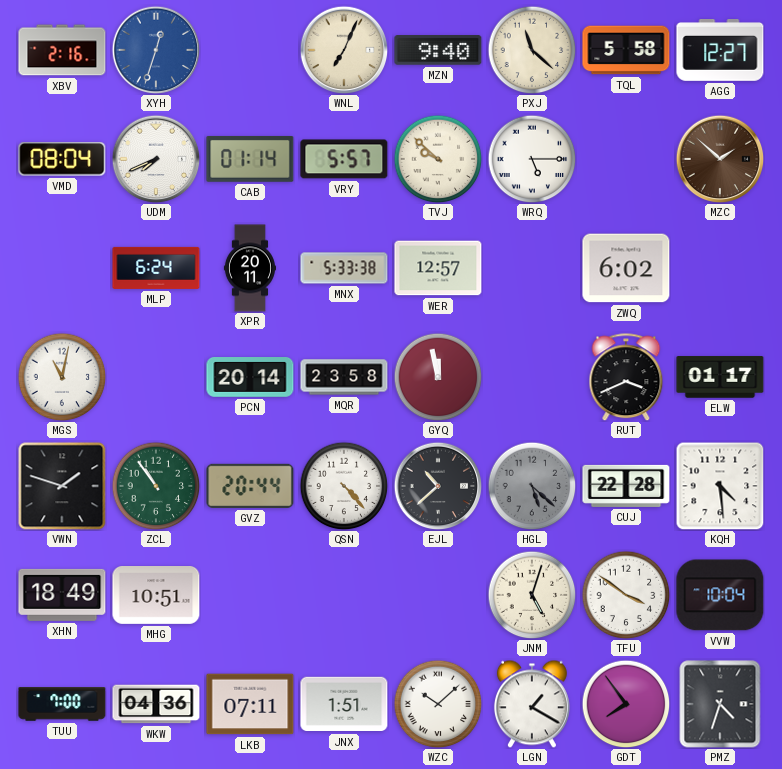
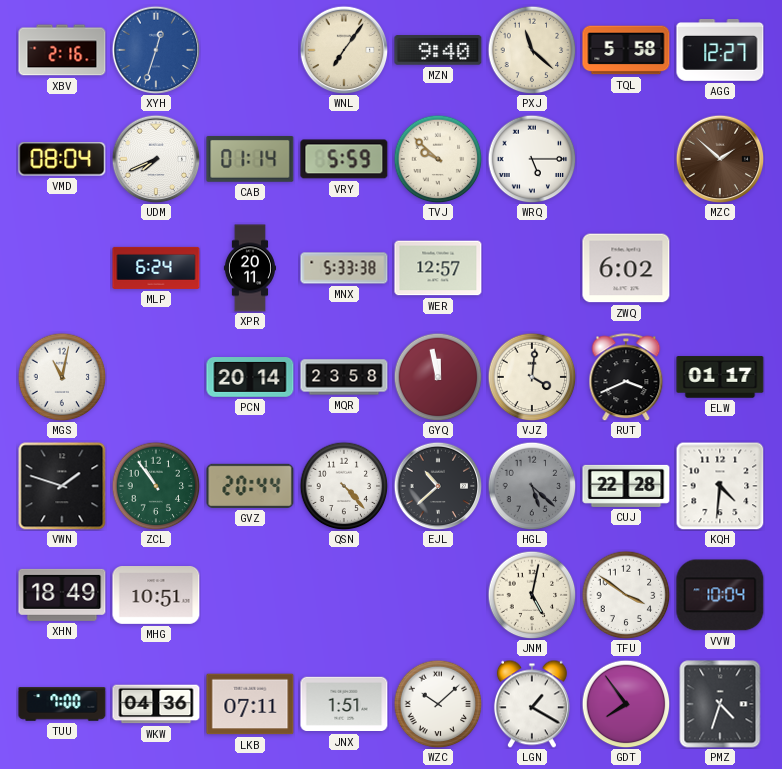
WNL: 7:04 -> 7:06 (344, 50)
VRY: 5:57 -> 5:59 (344, 159)
VJZ: none -> 4:01 (532, 377)
KQH: 4:29 -> 4:31 (720, 486)
JNM: 5:03 -> 5:02 (532, 595)
